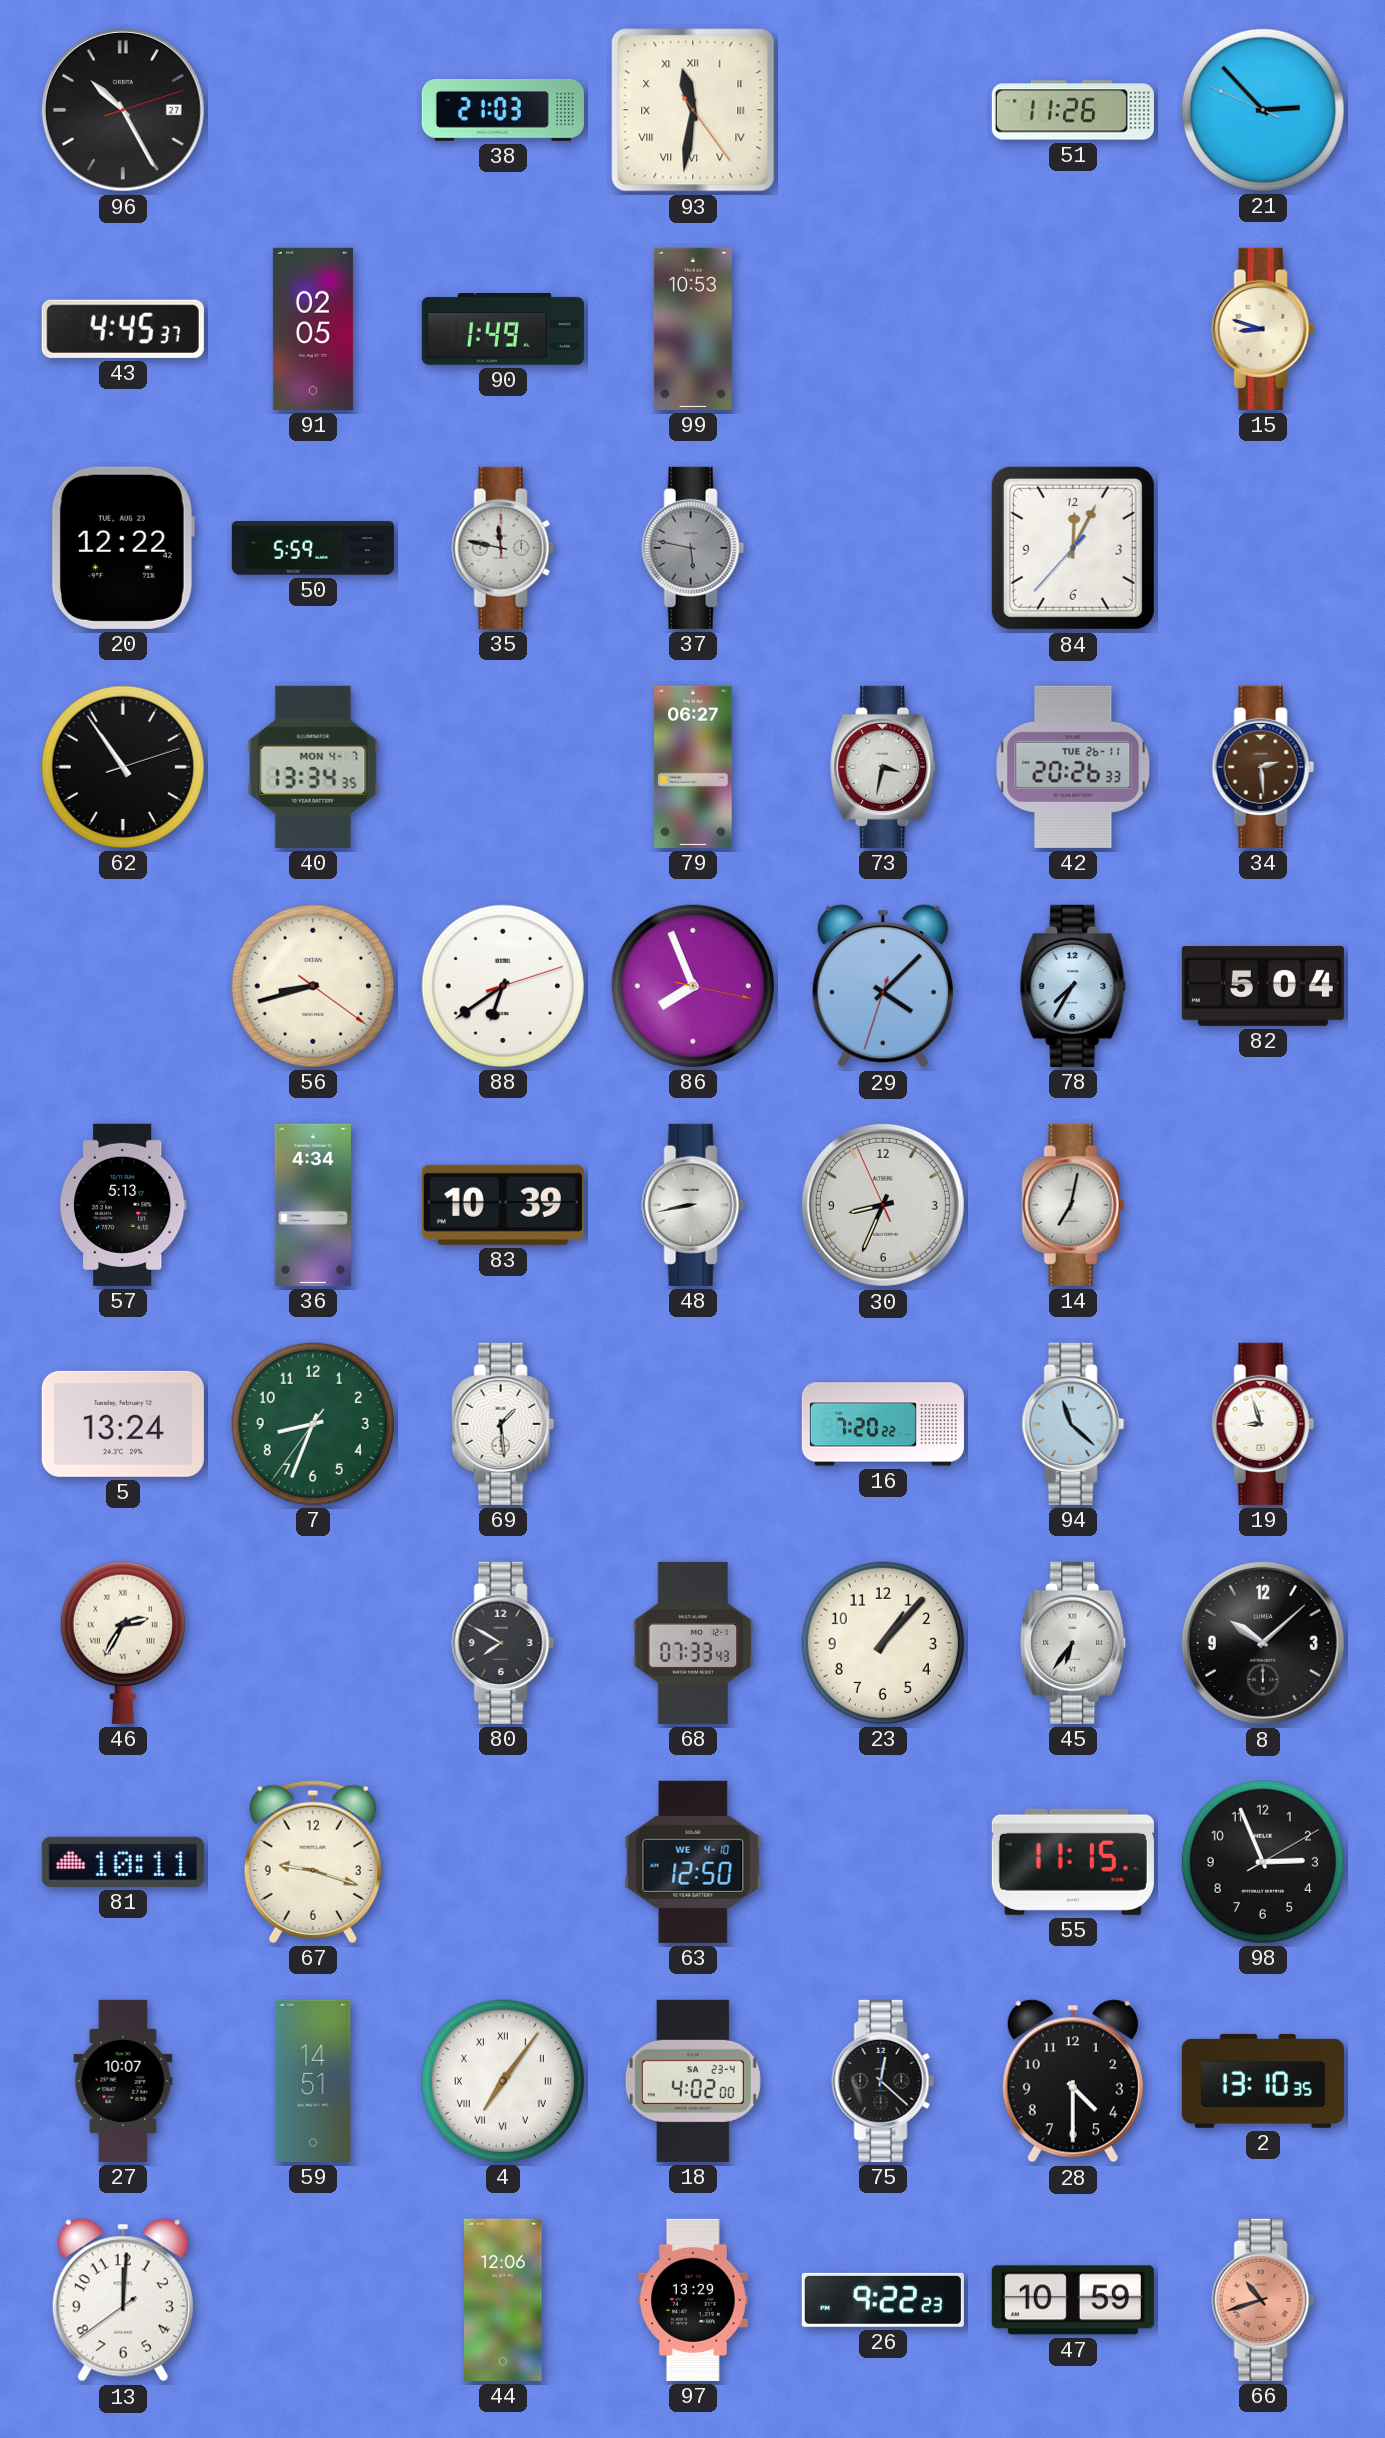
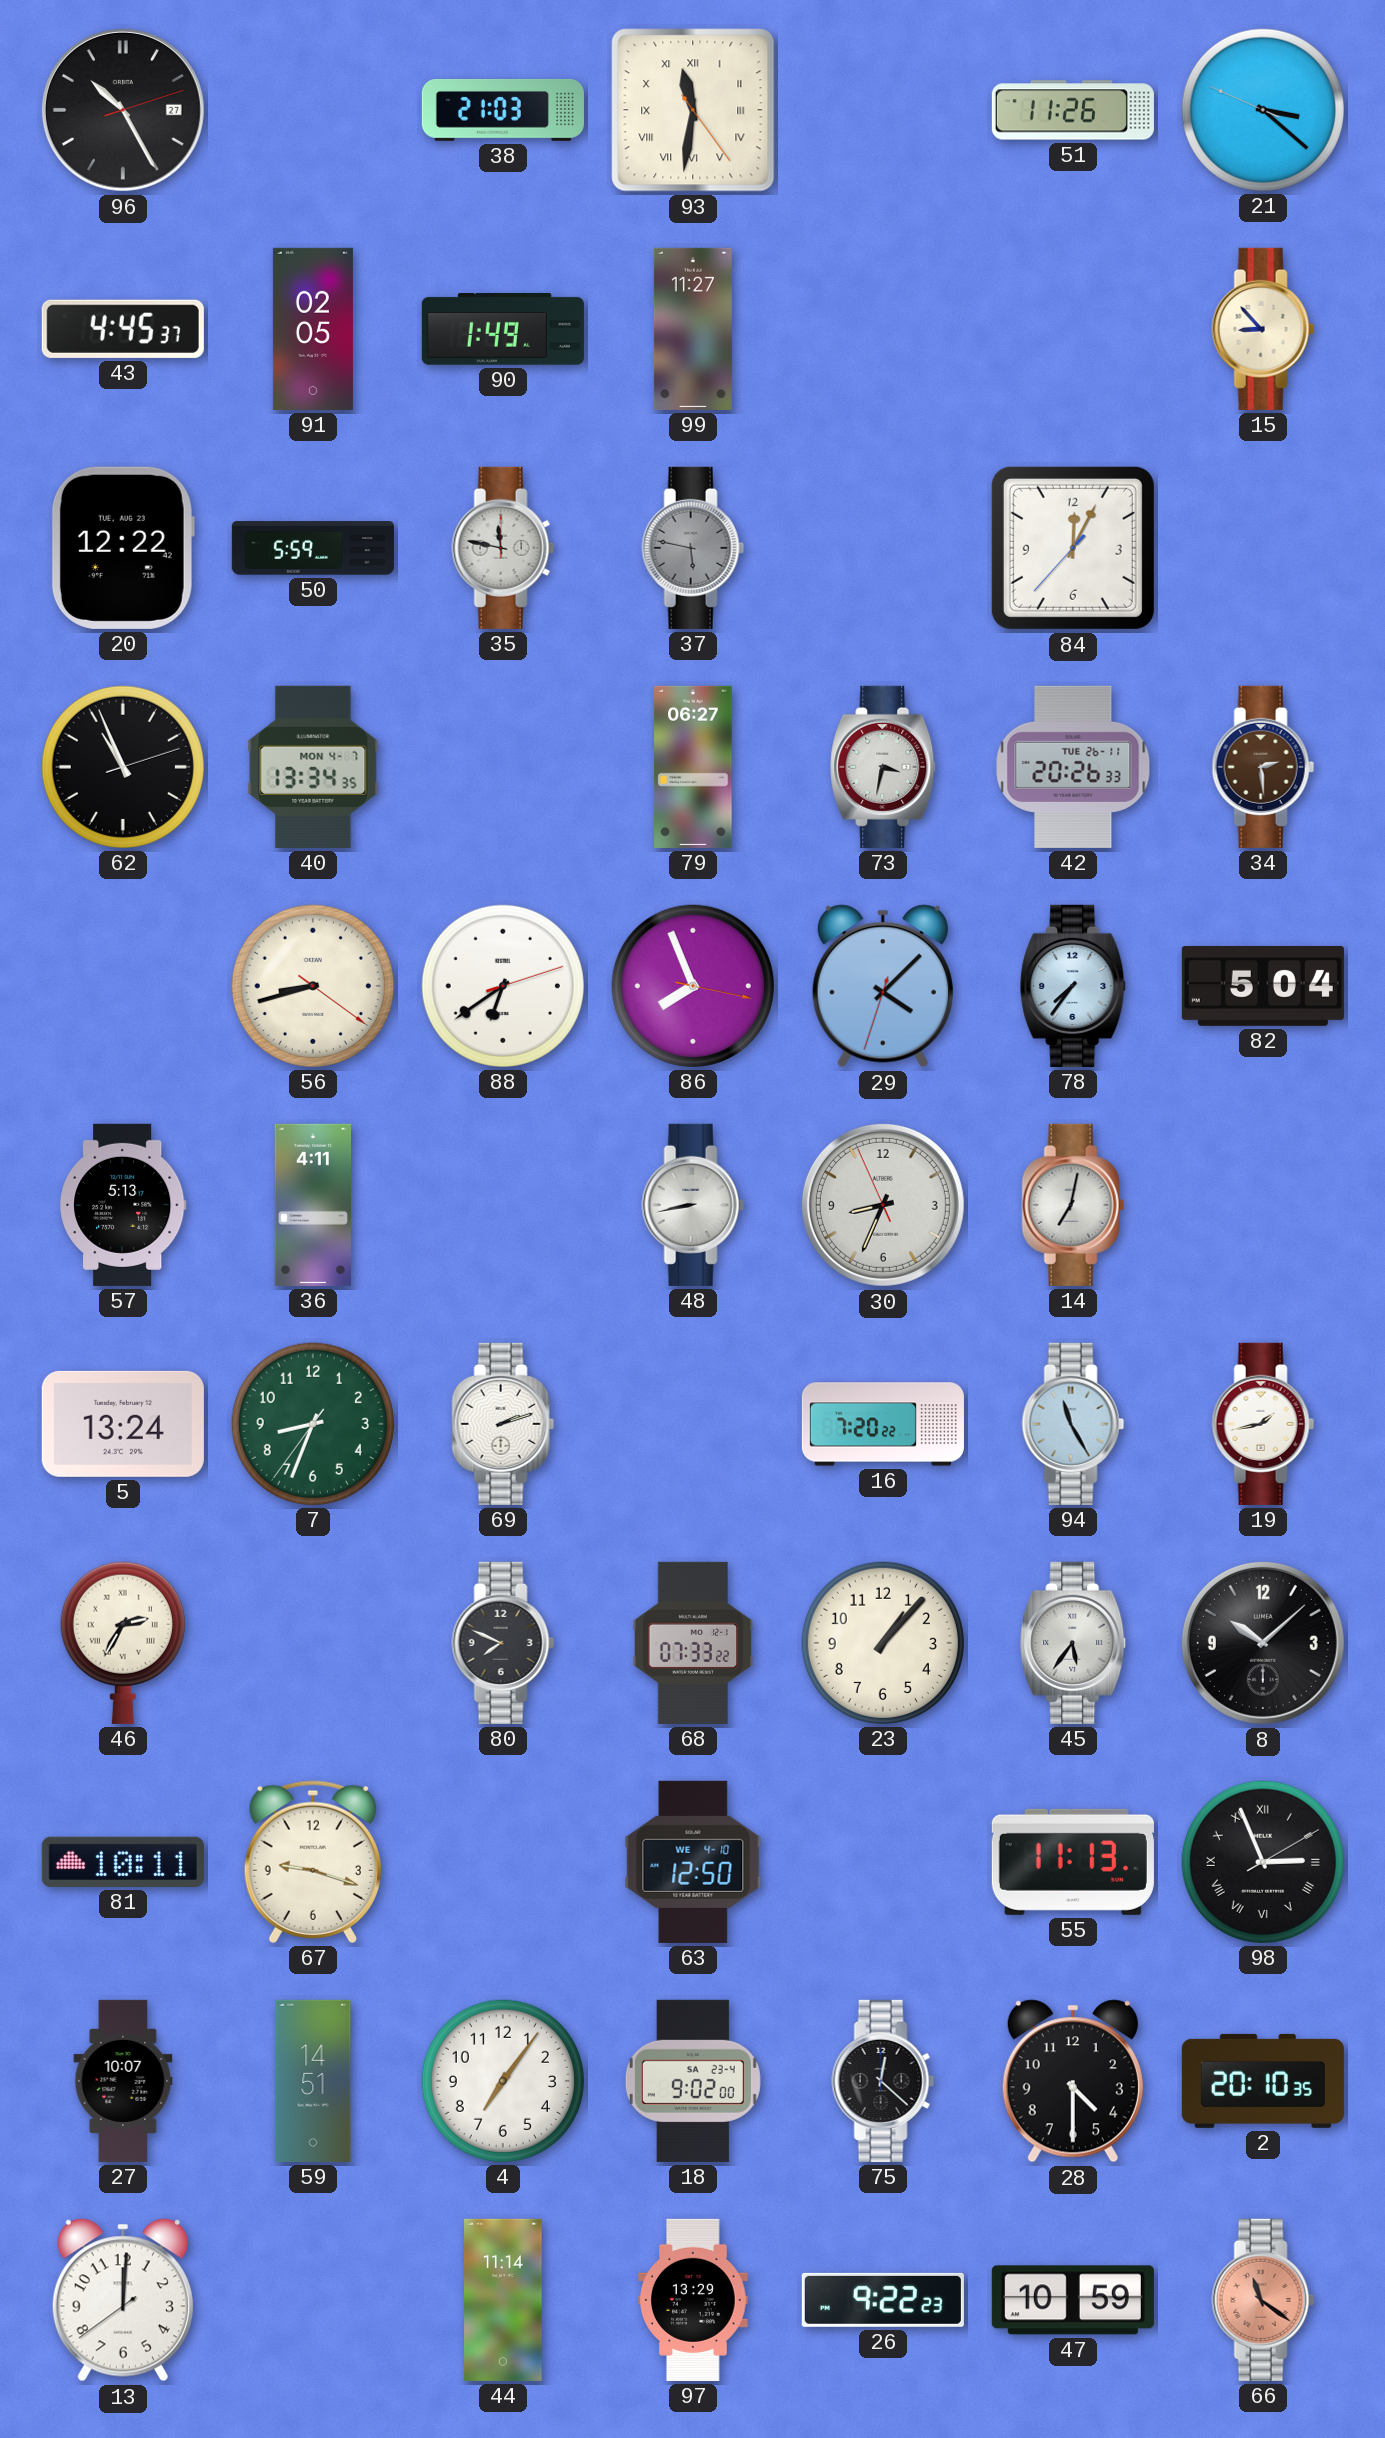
21: 2:52 -> 3:21 (1263, 110)
99: 10:53 -> 11:27 (693, 329)
15: 8:48 -> 8:53 (1263, 329)
62: 10:54 -> 10:56 (123, 767)
78: 7:35 -> 7:36 (1074, 986)
36: 4:34 -> 4:11 (312, 1205)
83: 10:39 -> none (503, 1205)
69: 1:29 -> 2:12 (503, 1424)
94: 11:22 -> 11:25 (1073, 1424)
19: 8:57 -> 1:43 (1263, 1424)
80: 7:50 -> 7:49 (503, 1643)
68: 07:33:43 -> 07:33:22 (693, 1643)
45: 6:36 -> 5:36 (1074, 1643)
55: 11:15 -> 11:13 (1073, 1862)
98 numerals: Arabic -> Roman (1263, 1862)
4 numerals: Roman -> Arabic (503, 2081)
18: 4:02 -> 9:02 (693, 2081)
2: 13:10 -> 20:10 (1263, 2081)
44: 12:06 -> 11:14 (503, 2300)
66: 10:42 -> 11:21 (1263, 2300)
